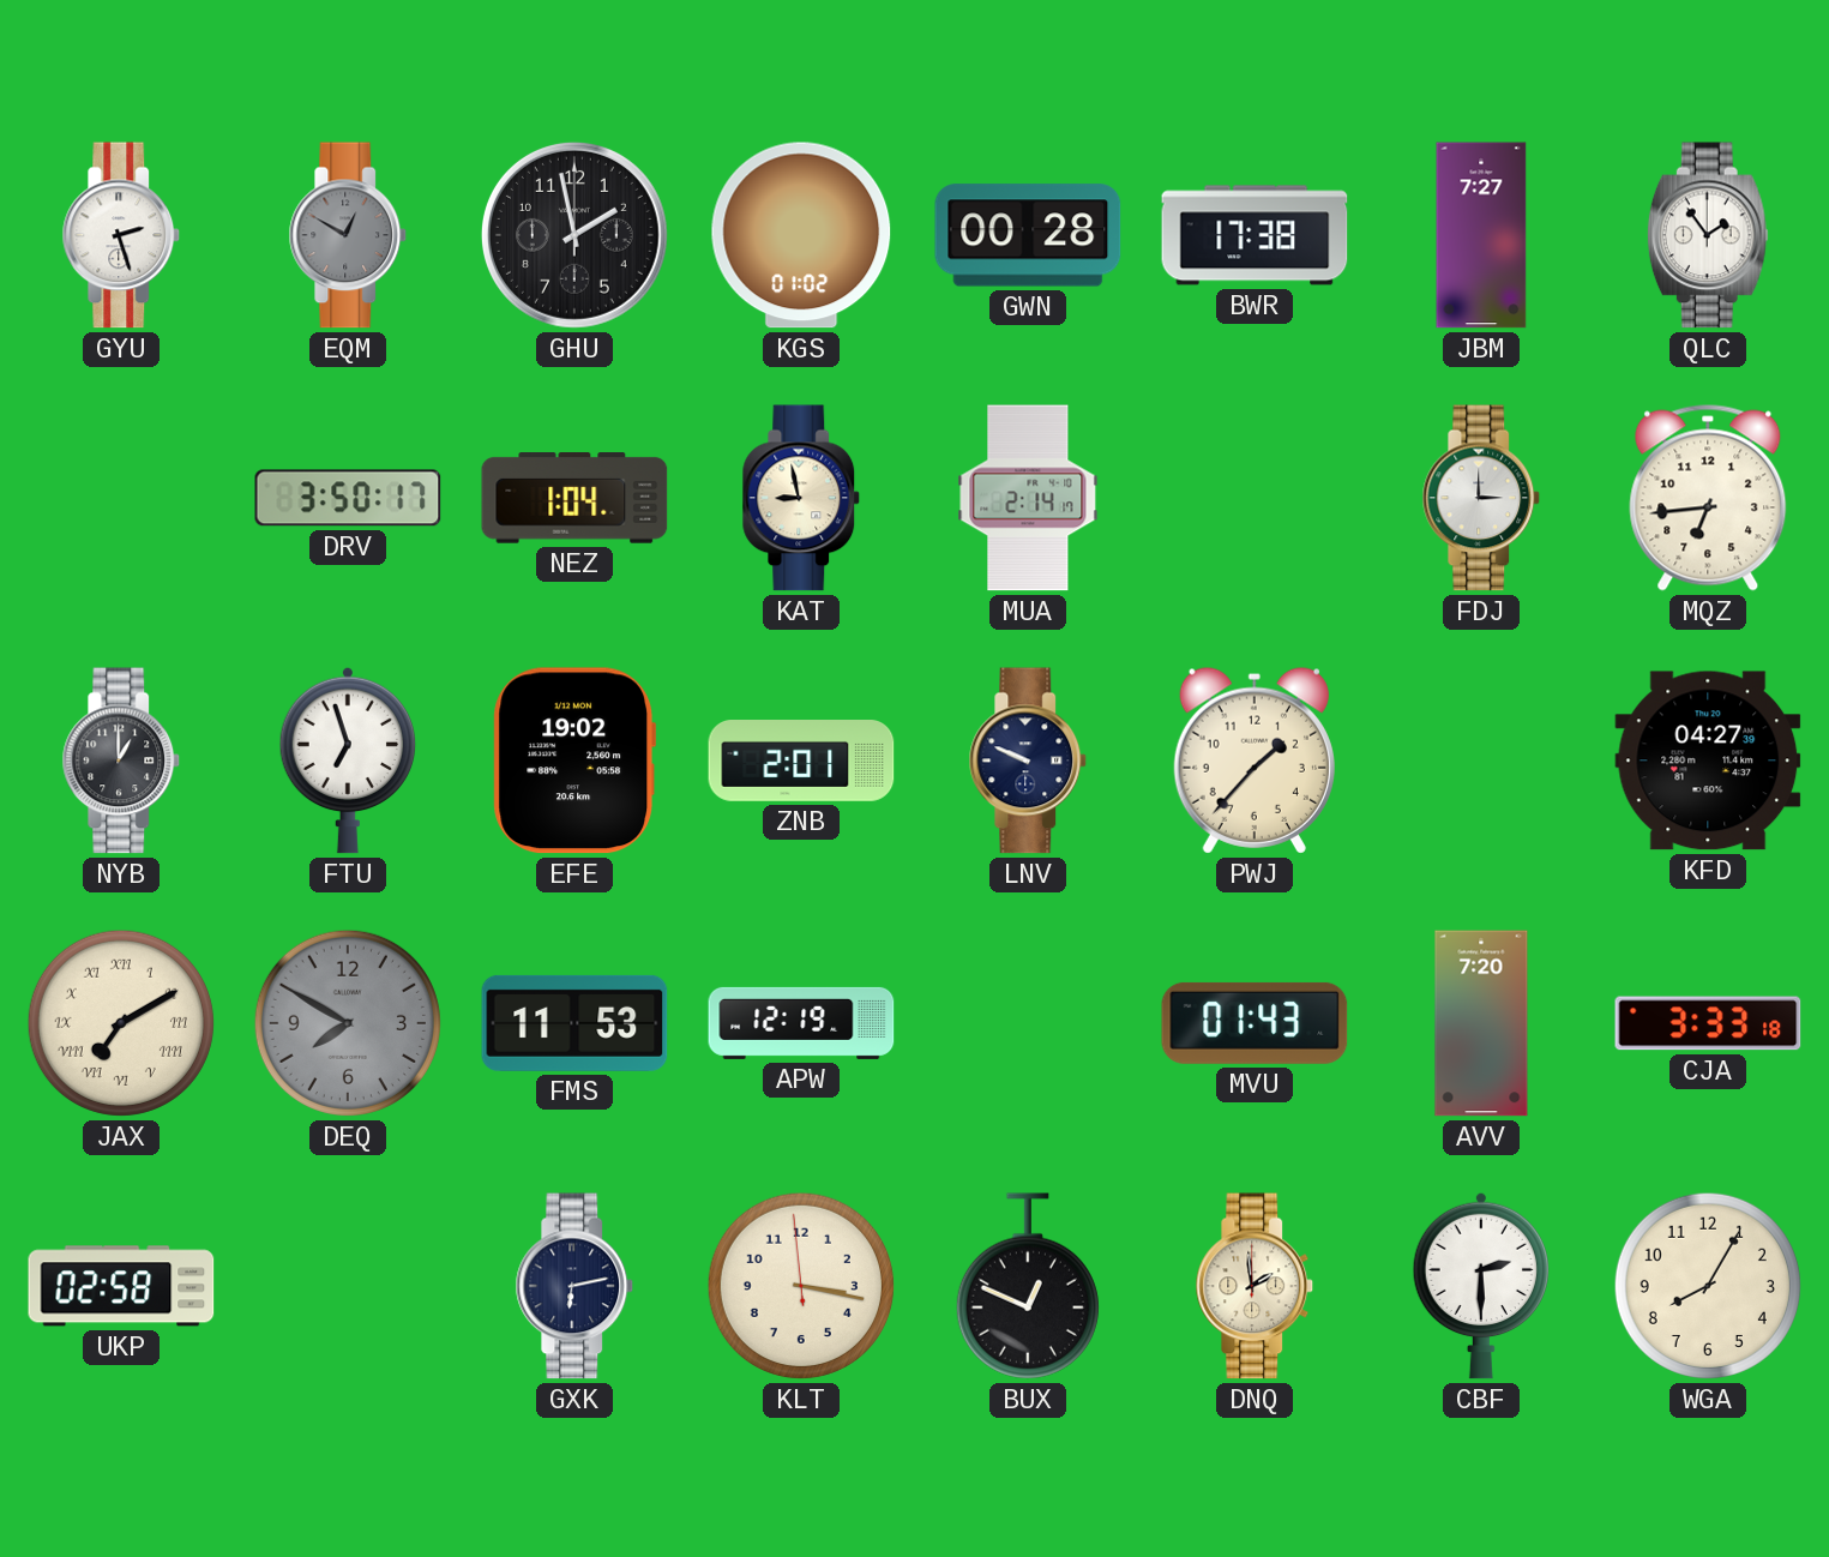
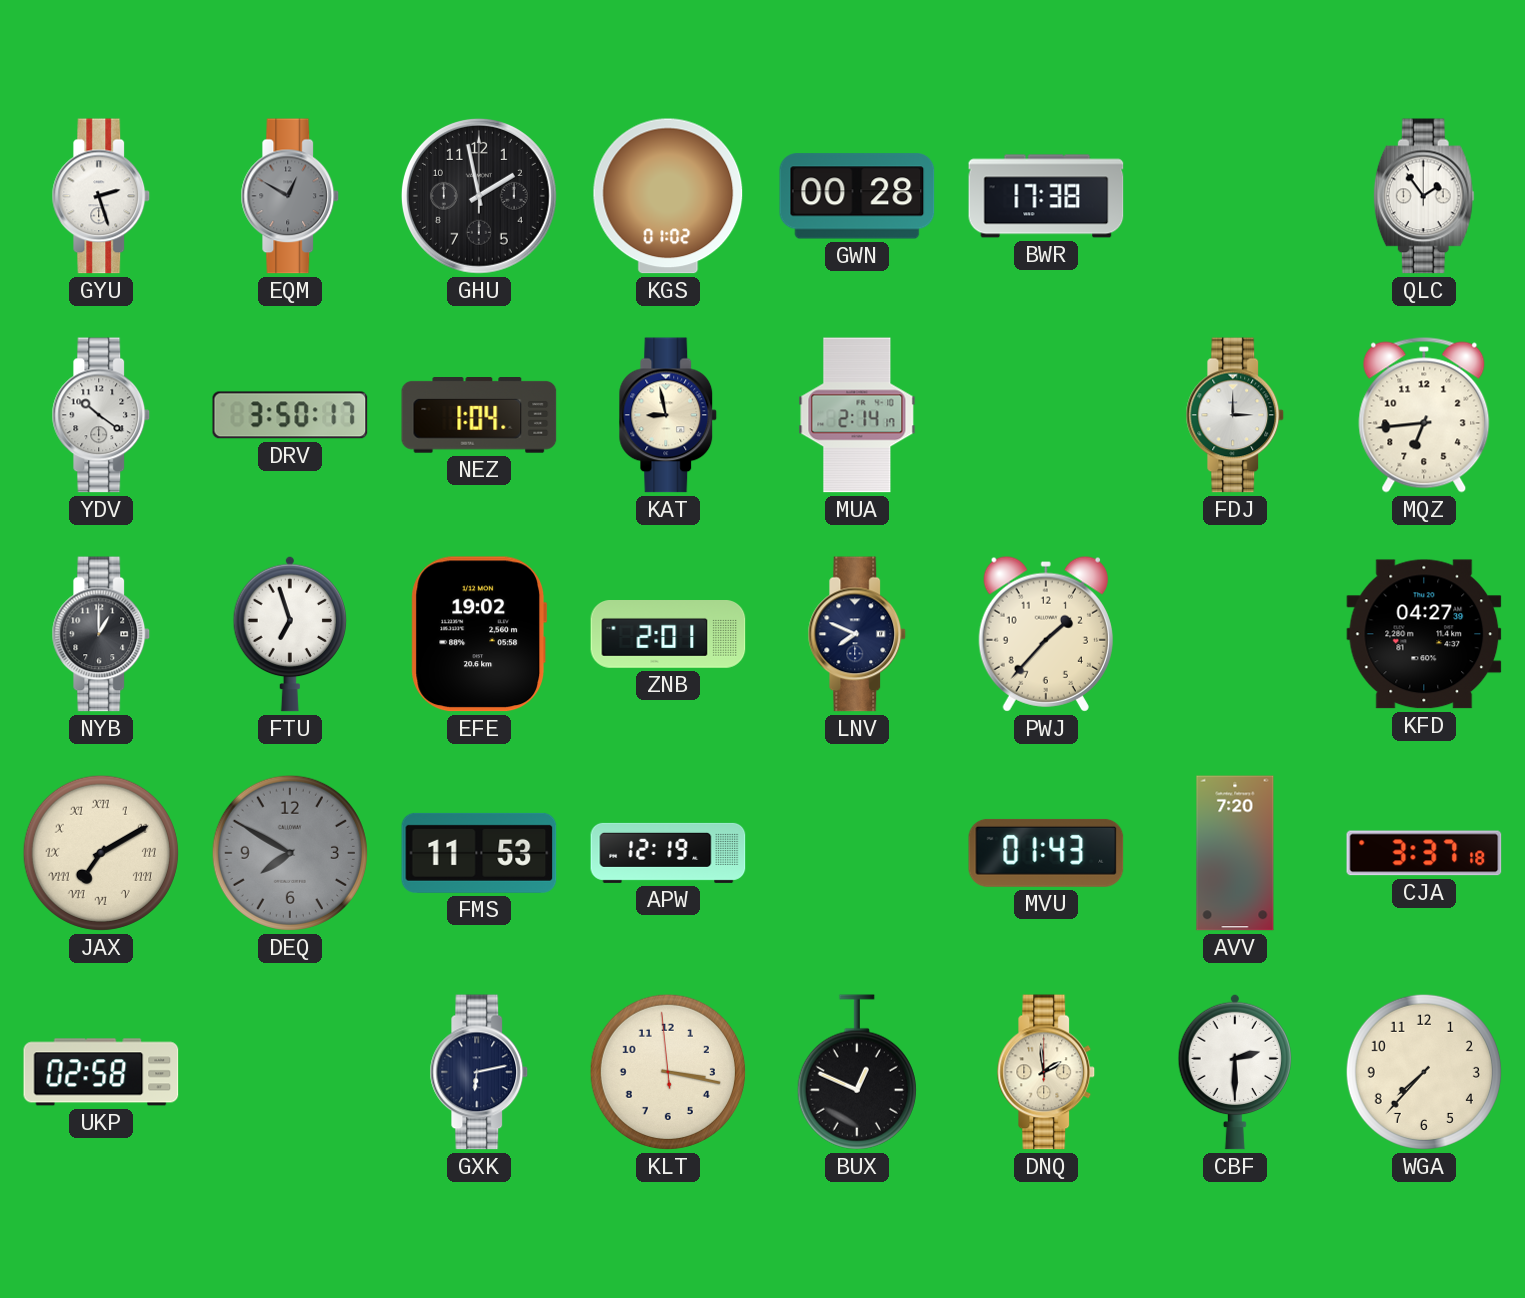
JBM: 7:27 -> none (1481, 235)
YDV: none -> 10:21 (101, 415)
LNV: 9:49 -> 7:49 (857, 634)
CJA: 3:33 -> 3:37 (1424, 853)
WGA: 8:05 -> 7:37 (1424, 1072)
